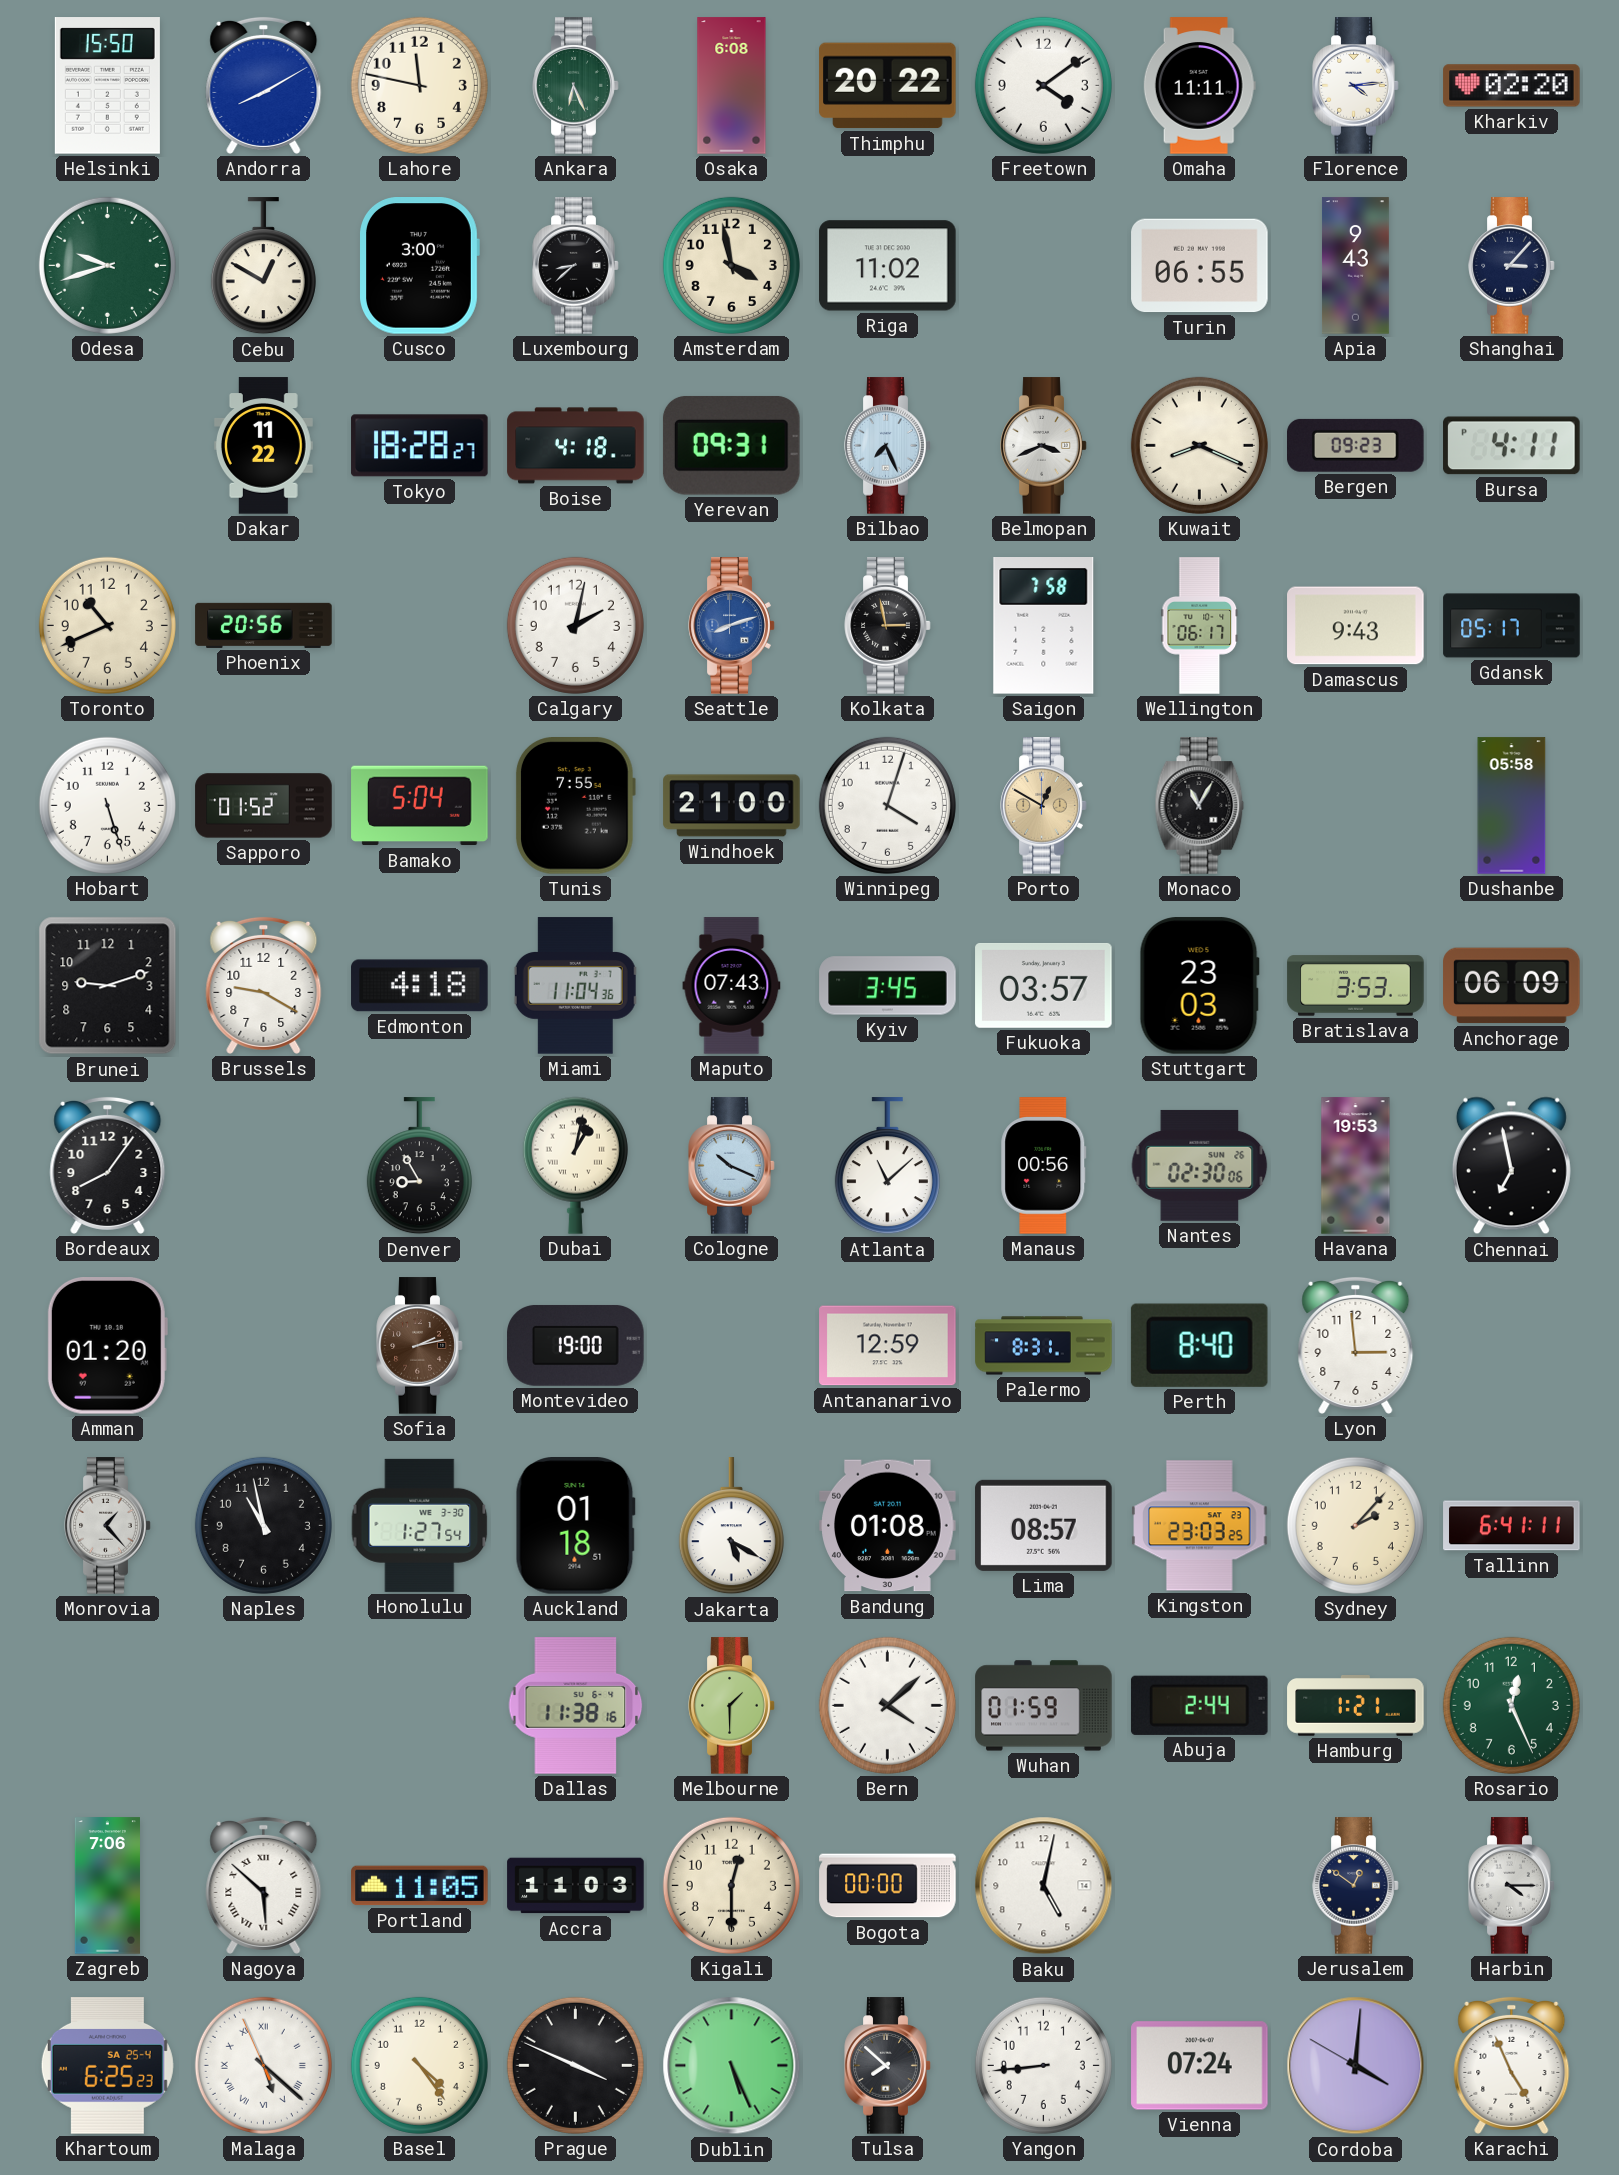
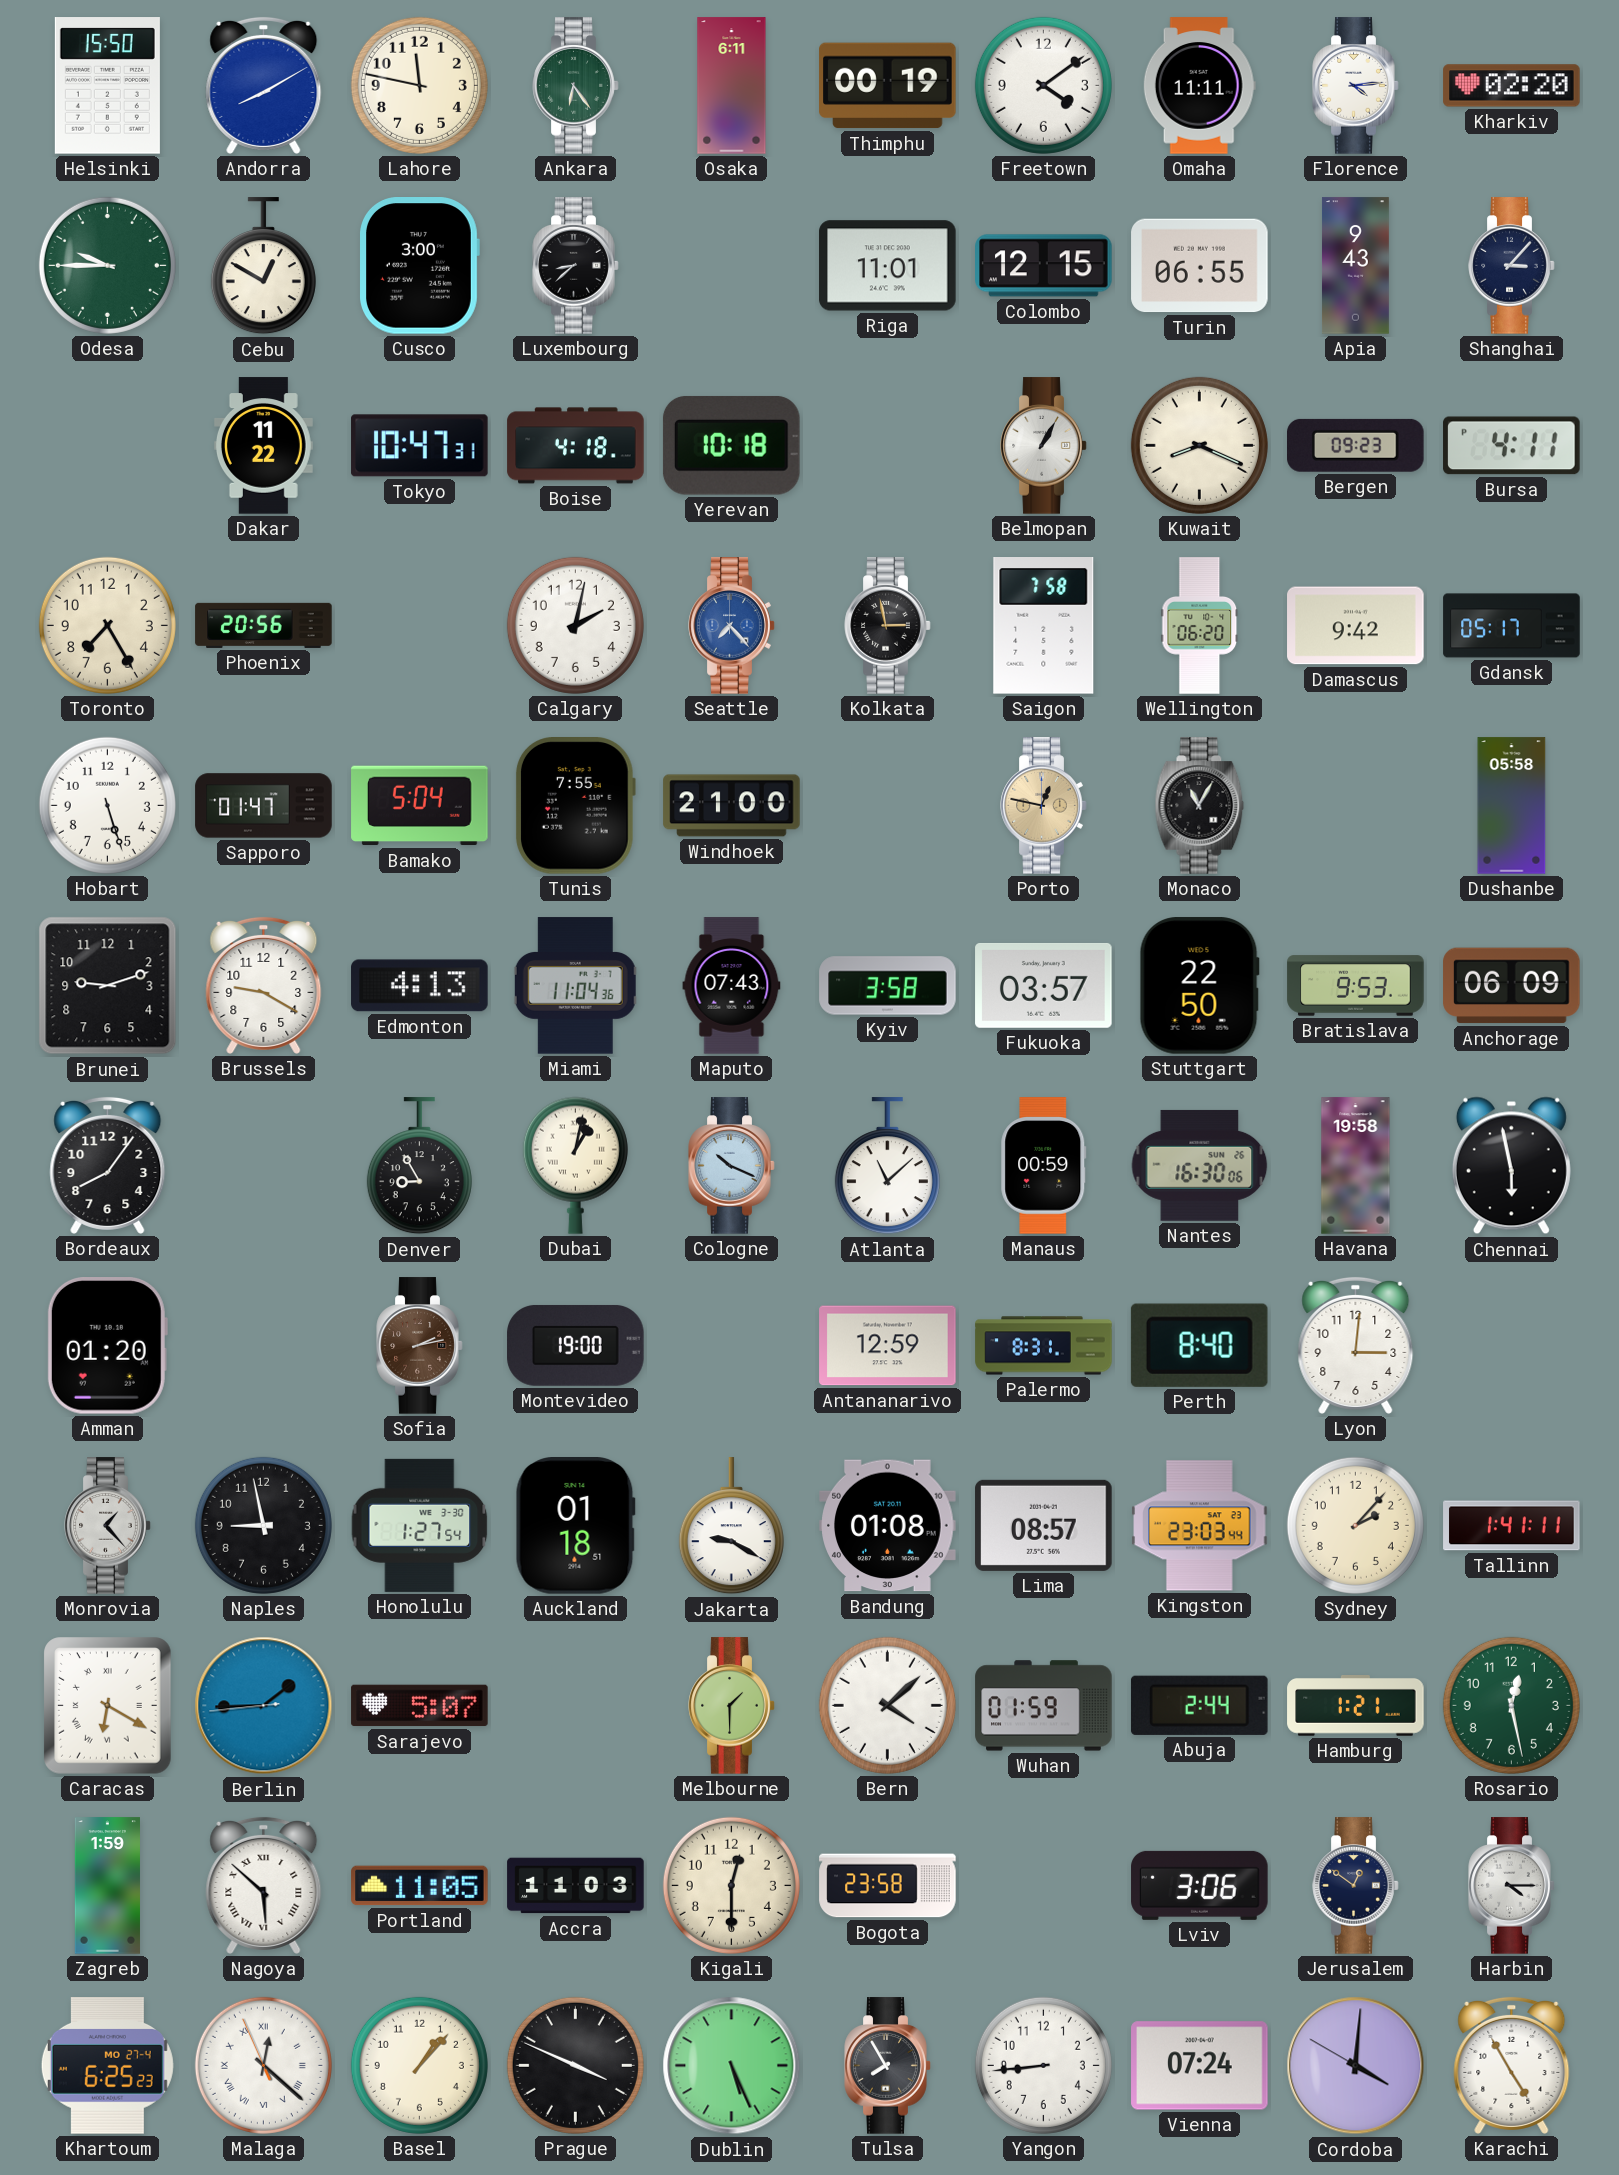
Ankara: 6:26 -> 6:24 (576, 86)
Osaka: 6:08 -> 6:11 (732, 86)
Thimphu: 20:22 -> 00:19 (888, 86)
Odesa: 9:42 -> 9:45 (107, 265)
Amsterdam: 3:58 -> none (731, 265)
Riga: 11:02 -> 11:01 (888, 266)
Colombo: none -> 12:15 (1044, 266)
Tokyo: 18:28 -> 10:47 (420, 446)
Yerevan: 09:31 -> 10:18 (731, 445)
Bilbao: 7:26 -> none (888, 446)
Belmopan: 3:41 -> 1:05 (1044, 446)
Toronto: 10:41 -> 7:25 (107, 625)
Seattle: 8:12 -> 7:23 (732, 626)
Wellington: 06:17 -> 06:20 (1200, 626)
Damascus: 9:43 -> 9:42 (1356, 626)
Sapporo: 01:52 -> 01:47 (264, 806)
Winnipeg: 4:03 -> none (887, 805)
Porto: 12:50 -> 12:47 (1044, 806)
Edmonton: 4:18 -> 4:13 (420, 986)
Kyiv: 3:45 -> 3:58 (888, 986)
Stuttgart: 23:03 -> 22:50 (1199, 986)
Bratislava: 3:53 -> 9:53 (1356, 986)
Manaus: 00:56 -> 00:59 (1044, 1166)
Nantes: 02:30 -> 16:30 (1200, 1165)
Havana: 19:53 -> 19:58 (1356, 1166)
Chennai: 6:58 -> 5:58 (1511, 1166)
Lyon: 2:59 -> 3:01 (1356, 1345)
Naples: 10:58 -> 8:58 (263, 1525)
Jakarta: 5:20 -> 9:20 (731, 1526)
Kingston: 23:03:25 -> 23:03:44 (1200, 1526)
Tallinn: 6:41 -> 1:41 (1512, 1526)
Caracas: none -> 6:20 (108, 1706)
Berlin: none -> 1:44 (264, 1706)
Sarajevo: none -> 5:07 (420, 1706)
Dallas: 11:38 -> none (576, 1706)
Rosario: 12:26 -> 12:28 (1511, 1705)
Zagreb: 7:06 -> 1:59 (107, 1886)
Bogota: 00:00 -> 23:58 (888, 1886)
Baku: 5:02 -> none (1044, 1886)
Lviv: none -> 3:06 (1200, 1885)
Khartoum date: SA 25-4 -> MO 27-4 (107, 2066)
Malaga: 5:21 -> 12:21 (263, 2065)
Basel: 4:24 -> 1:07 (419, 2065)
Tulsa: 7:52 -> 7:55 (888, 2066)
Karachi: 4:56 -> 4:55 (1512, 2065)
